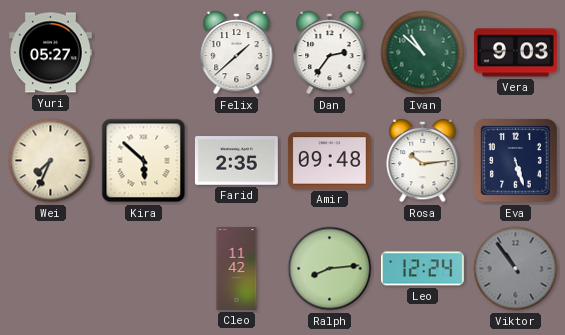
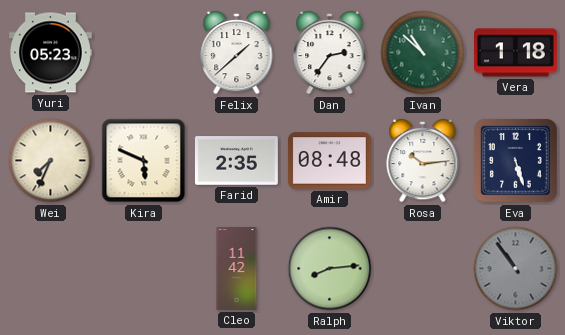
Yuri: 05:27 -> 05:23 (51, 53)
Vera: 9:03 -> 1:18 (516, 53)
Kira: 5:52 -> 5:49 (144, 161)
Amir: 09:48 -> 08:48 (329, 161)
Leo: 12:24 -> none (422, 269)
